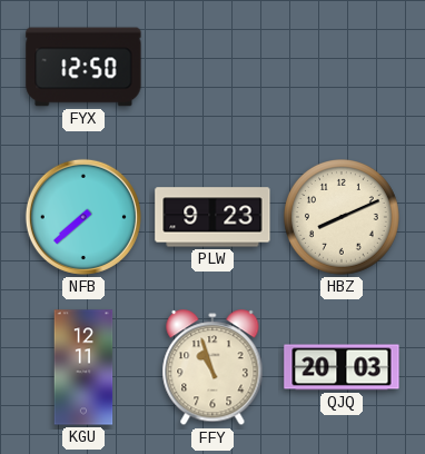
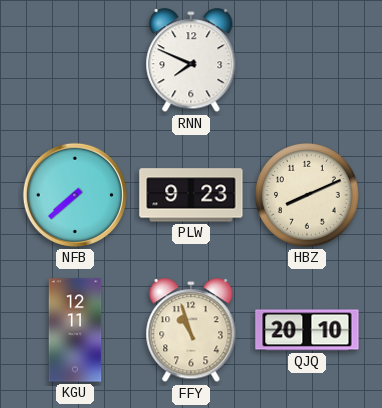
FYX: 12:50 -> none (83, 67)
RNN: none -> 7:49 (191, 61)
QJQ: 20:03 -> 20:10 (307, 330)
